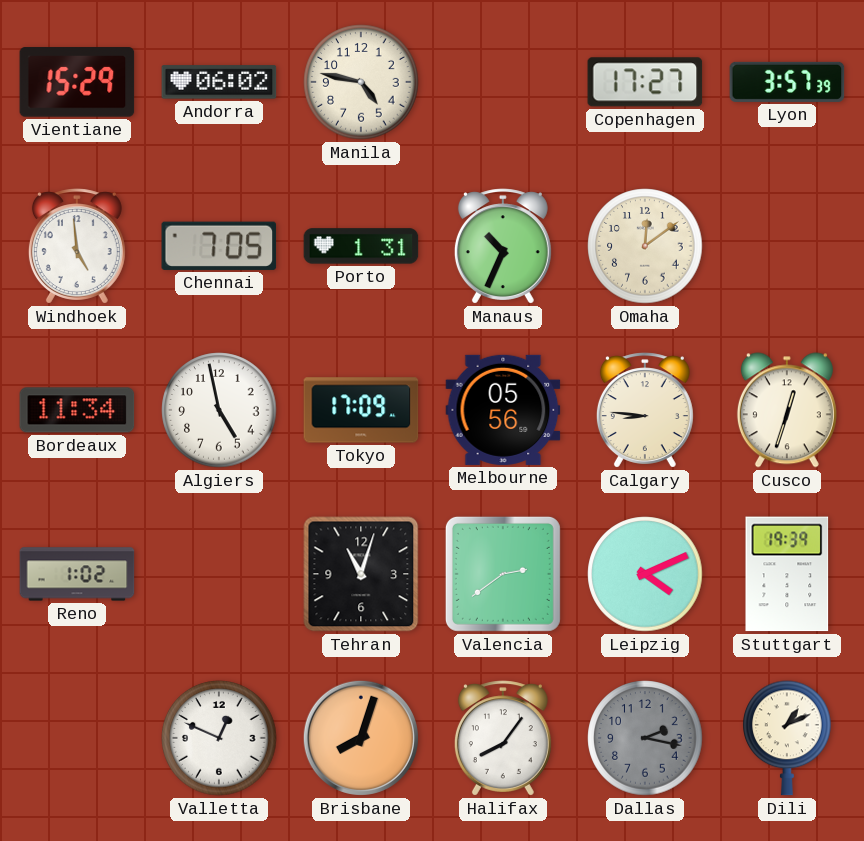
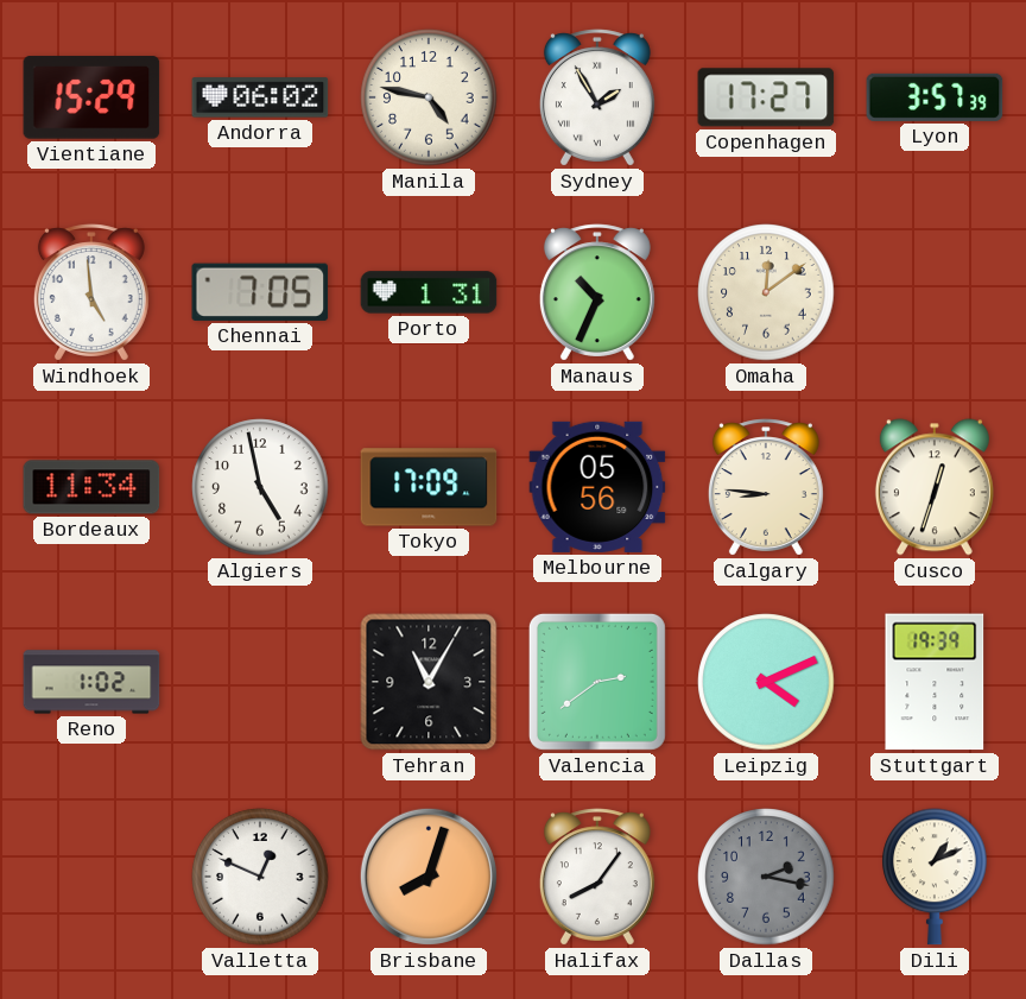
Sydney: none -> 1:55 (597, 97)
Tehran: 11:03 -> 11:05 (429, 682)
